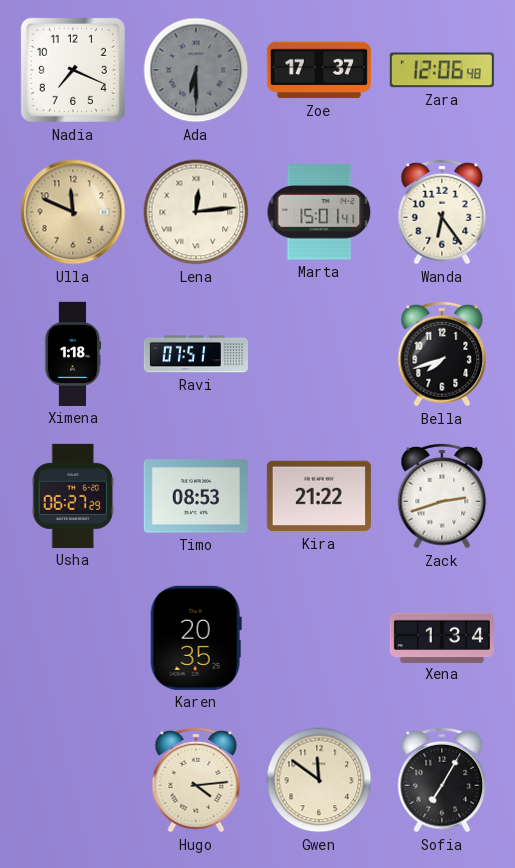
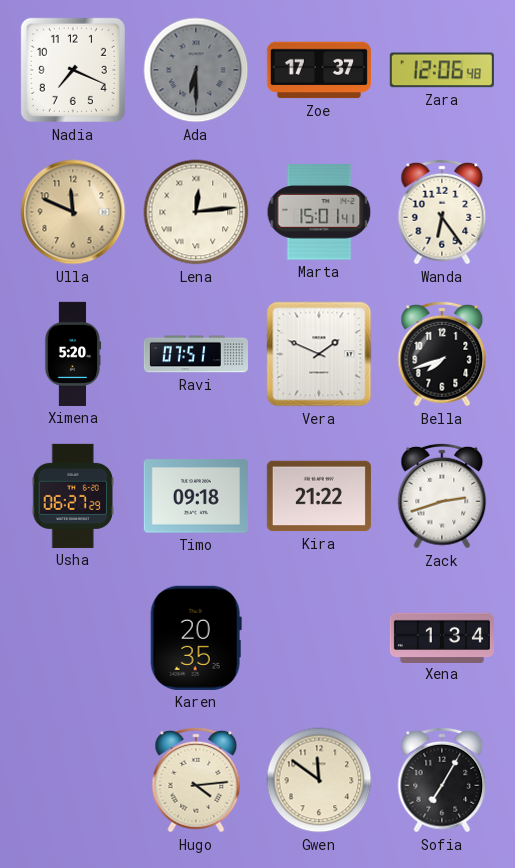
Ximena: 1:18 -> 5:20 (73, 354)
Vera: none -> 1:49 (319, 354)
Timo: 08:53 -> 09:18 (196, 496)
